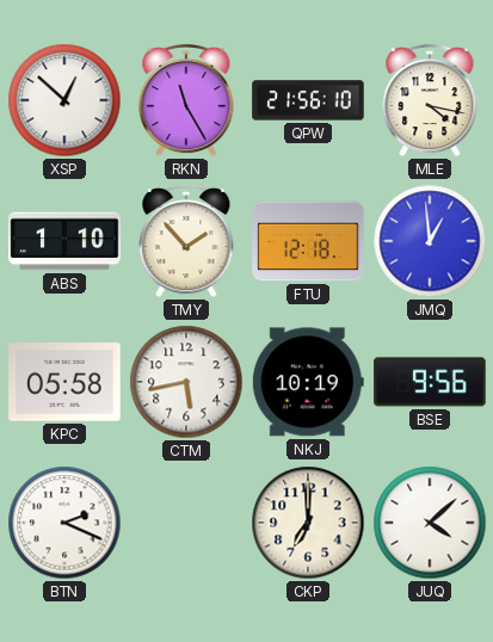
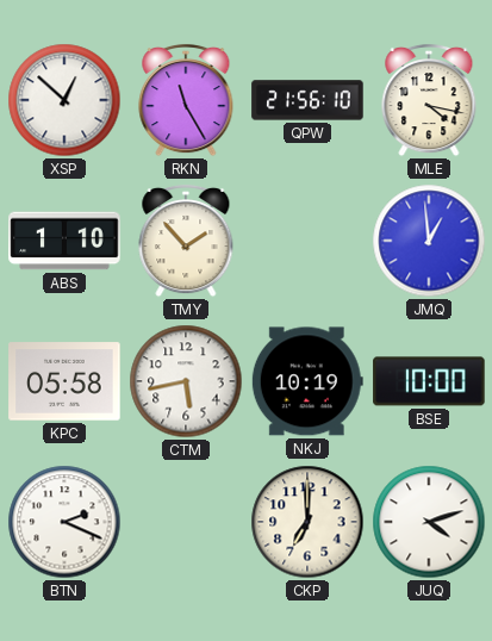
FTU: 12:18 -> none (308, 241)
BSE: 9:56 -> 10:00 (429, 381)
JUQ: 4:08 -> 4:12 (429, 522)
